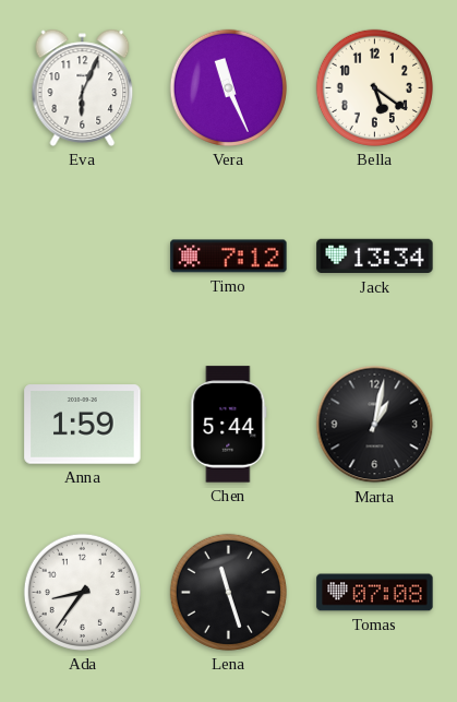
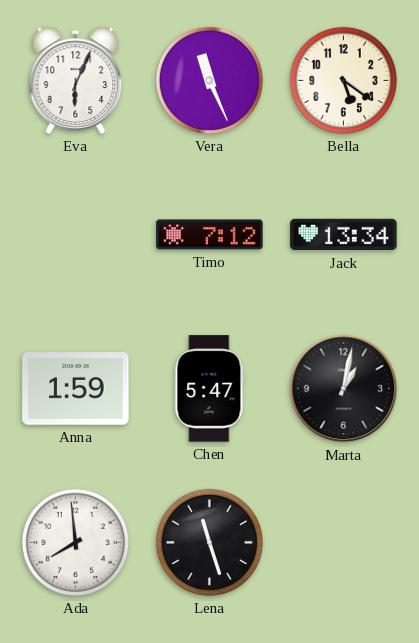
Chen: 5:44 -> 5:47 (210, 389)
Ada: 8:36 -> 7:59 (75, 542)
Tomas: 07:08 -> none (375, 593)
